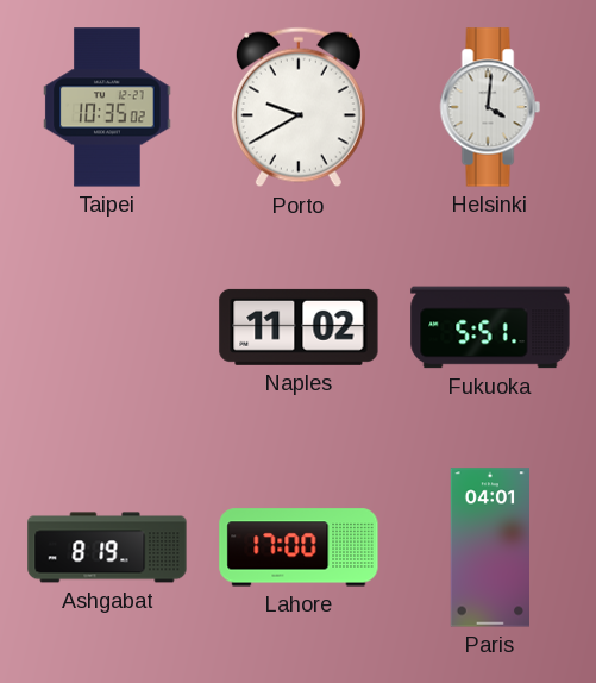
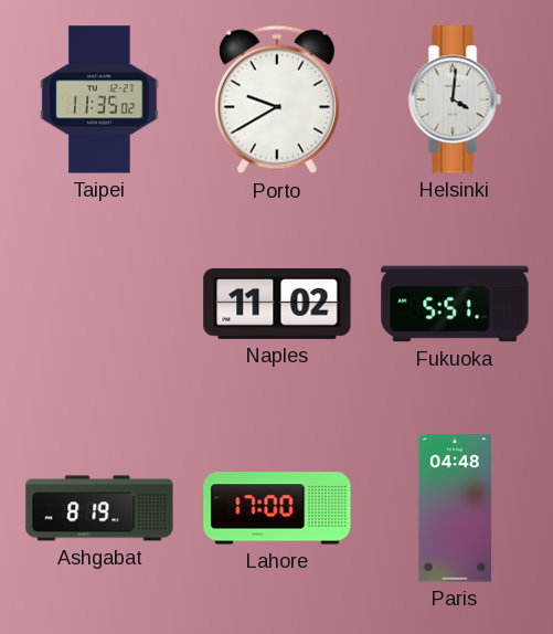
Taipei: 10:35 -> 11:35 (99, 99)
Paris: 04:01 -> 04:48 (454, 508)
